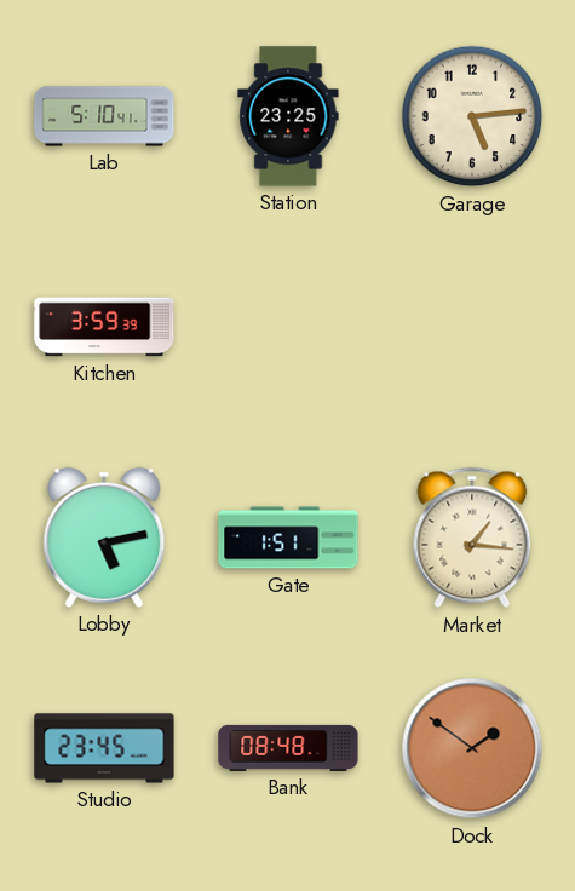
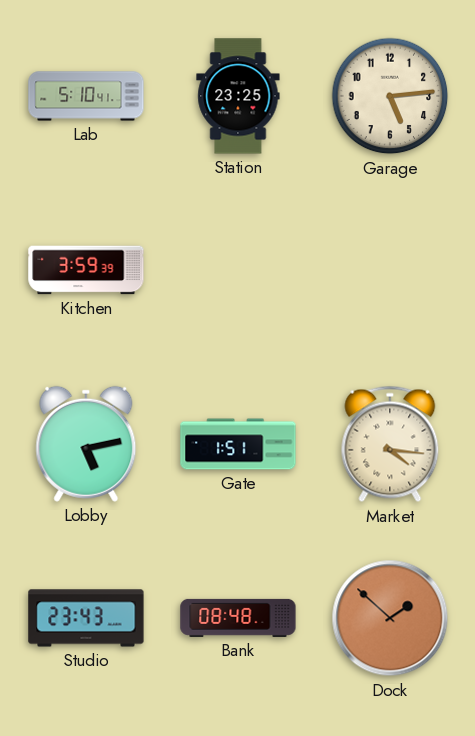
Market: 1:16 -> 4:16 (390, 444)
Studio: 23:45 -> 23:43 (86, 618)
Dock: 1:51 -> 1:52 (390, 618)
